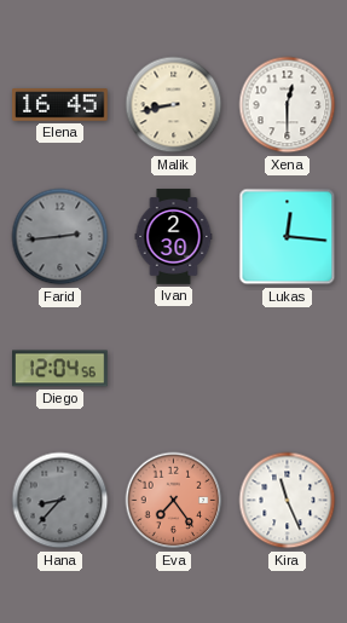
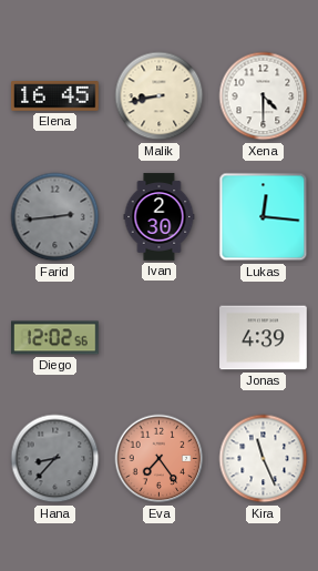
Xena: 12:30 -> 4:30 (264, 96)
Diego: 12:04 -> 12:02 (55, 338)
Jonas: none -> 4:39 (264, 338)
